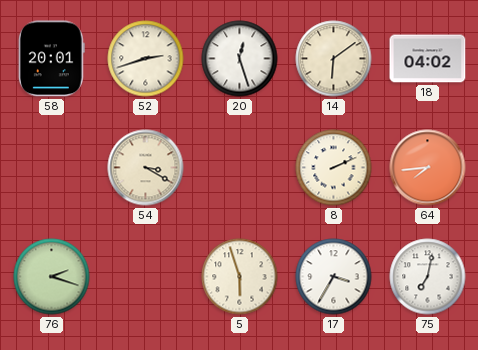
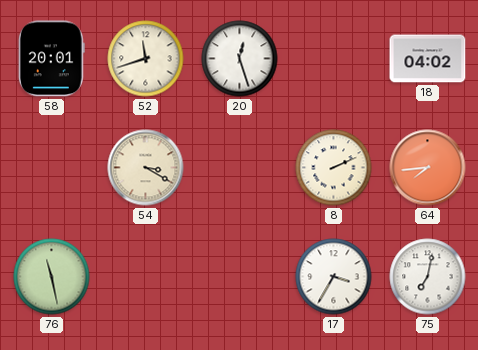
52: 2:42 -> 11:42 (146, 59)
14: 6:09 -> none (334, 59)
76: 2:18 -> 11:28 (52, 277)
5: 5:57 -> none (240, 277)
